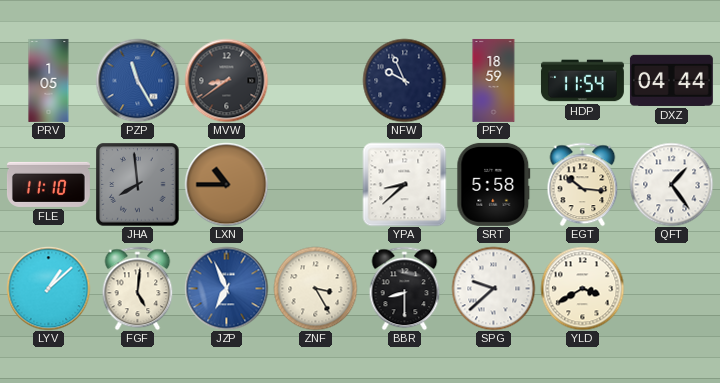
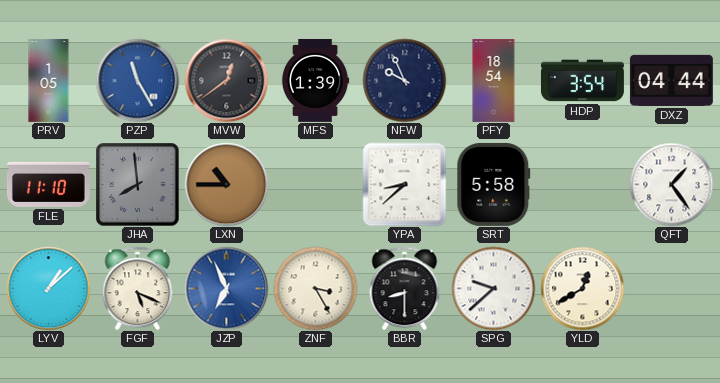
MVW: 8:39 -> 12:39 (226, 80)
MFS: none -> 1:39 (315, 80)
PFY: 18:59 -> 18:54 (494, 80)
HDP: 11:54 -> 3:54 (582, 81)
EGT: 10:16 -> none (583, 184)
FGF: 5:01 -> 5:19 (138, 288)
YLD: 3:40 -> 12:40 (582, 288)
